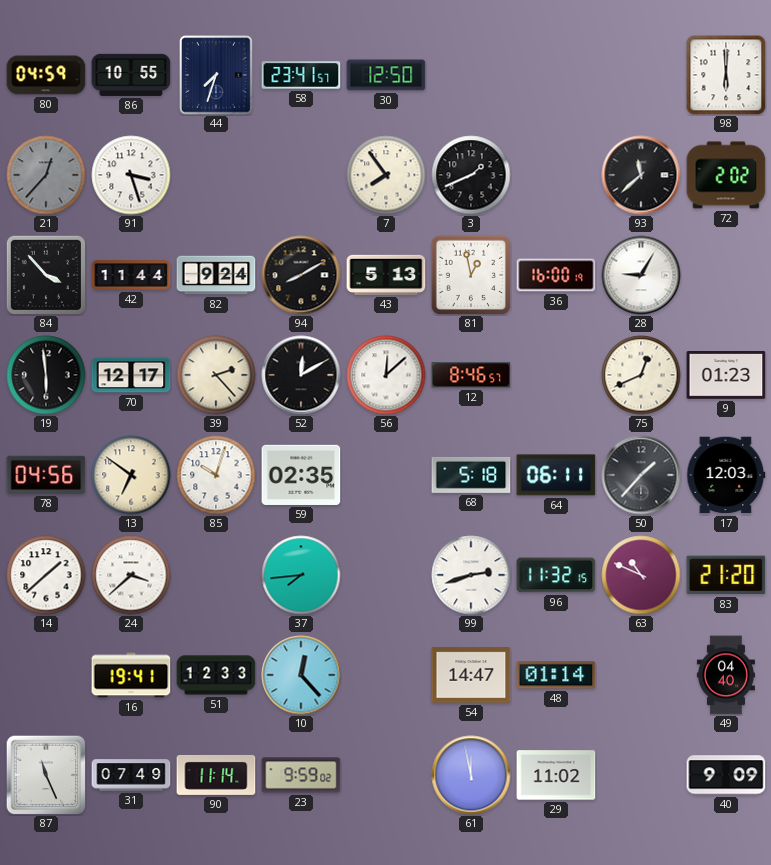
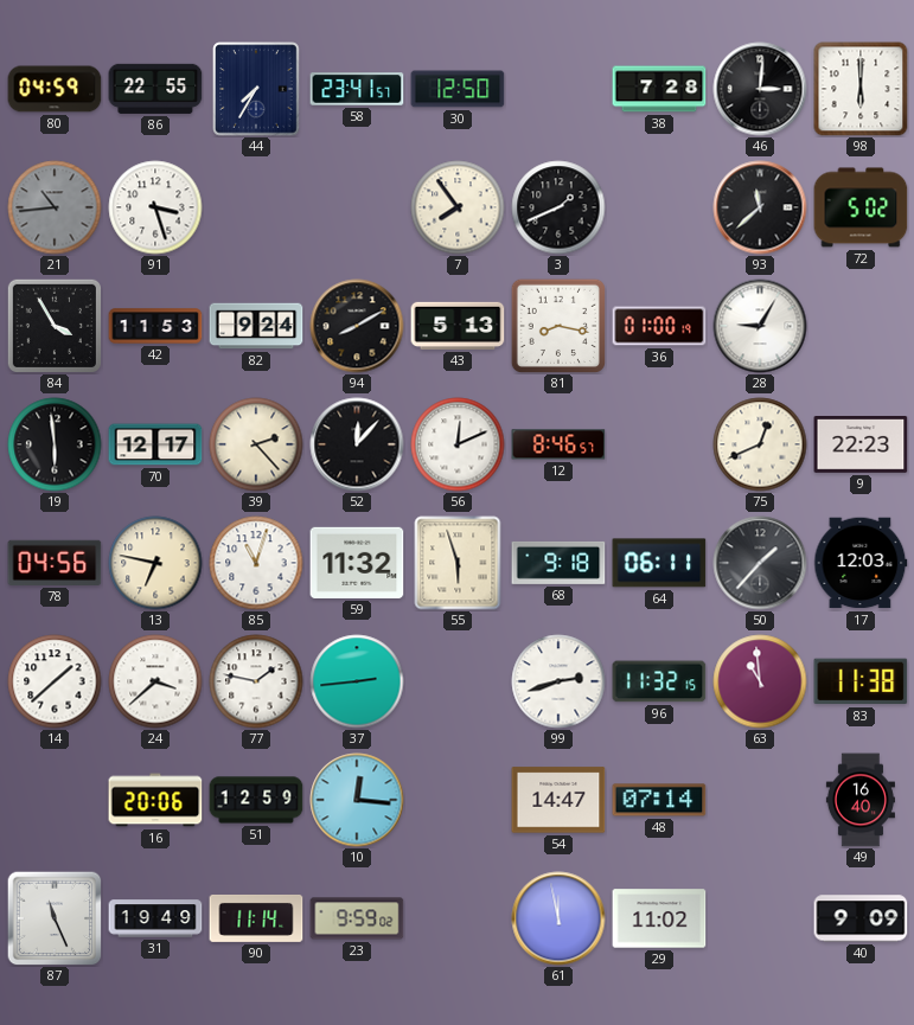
86: 10:55 -> 22:55 (155, 89)
44: 7:33 -> 7:35 (256, 89)
38: none -> 7:28 (659, 89)
46: none -> 3:01 (760, 89)
21: 12:37 -> 10:44 (55, 207)
72: 2:02 -> 5:02 (861, 207)
84: 3:53 -> 3:55 (53, 325)
42: 11:44 -> 11:53 (155, 326)
81: 12:58 -> 8:17 (557, 325)
36: 16:00 -> 01:00 (659, 326)
52: 12:10 -> 12:07 (357, 444)
56: 12:08 -> 12:11 (458, 444)
9: 01:23 -> 22:23 (861, 446)
13: 6:51 -> 6:47 (155, 563)
85: 10:03 -> 11:03 (256, 563)
59: 02:35 -> 11:32 (357, 563)
55: none -> 5:57 (458, 563)
68: 5:18 -> 9:18 (558, 563)
77: none -> 1:47 (256, 681)
37: 7:44 -> 2:44 (357, 681)
63: 10:49 -> 10:59 (760, 681)
83: 21:20 -> 11:38 (861, 681)
16: 19:41 -> 20:06 (155, 800)
51: 12:33 -> 12:59 (256, 800)
10: 12:23 -> 12:16 (357, 800)
48: 01:14 -> 07:14 (659, 800)
49: 04:40 -> 16:40 (861, 800)
31: 07:49 -> 19:49 (155, 918)
